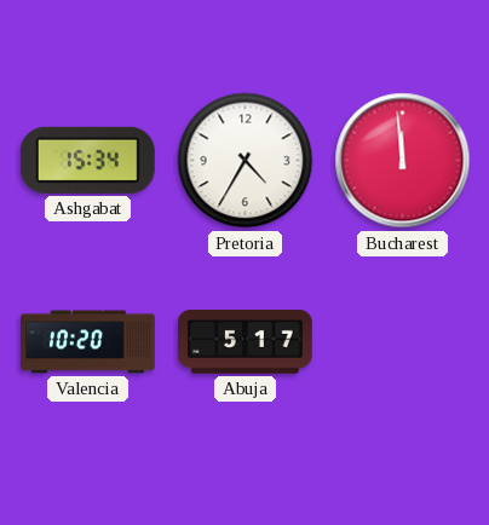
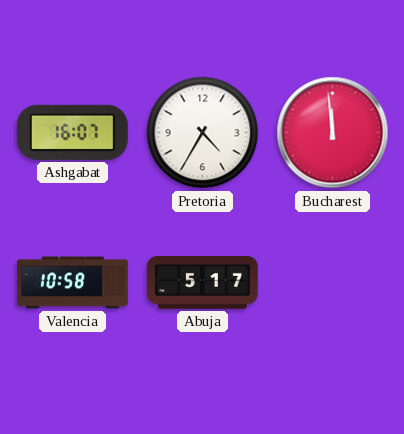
Ashgabat: 15:34 -> 16:07 (72, 132)
Valencia: 10:20 -> 10:58 (73, 283)
